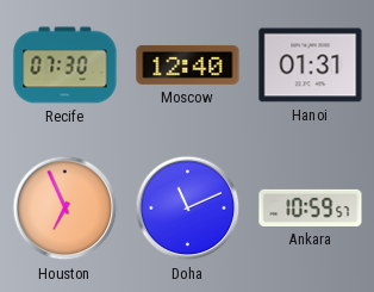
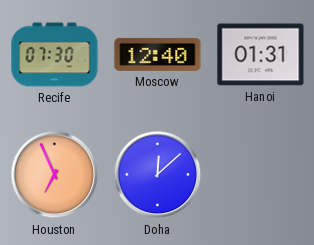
Doha: 11:11 -> 12:08 (158, 175)
Ankara: 10:59 -> none (311, 207)
